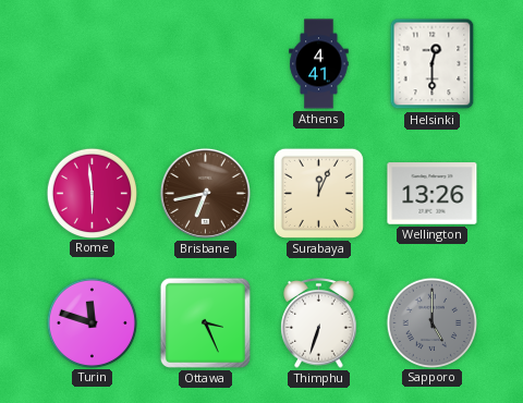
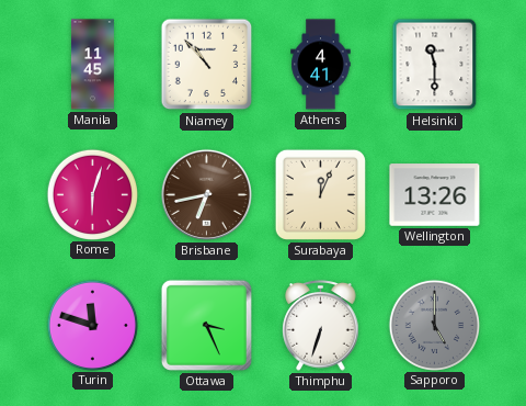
Manila: none -> 11:45 (92, 65)
Niamey: none -> 10:53 (207, 65)
Helsinki: 12:30 -> 11:30 (435, 65)
Rome: 5:59 -> 6:03 (92, 194)
